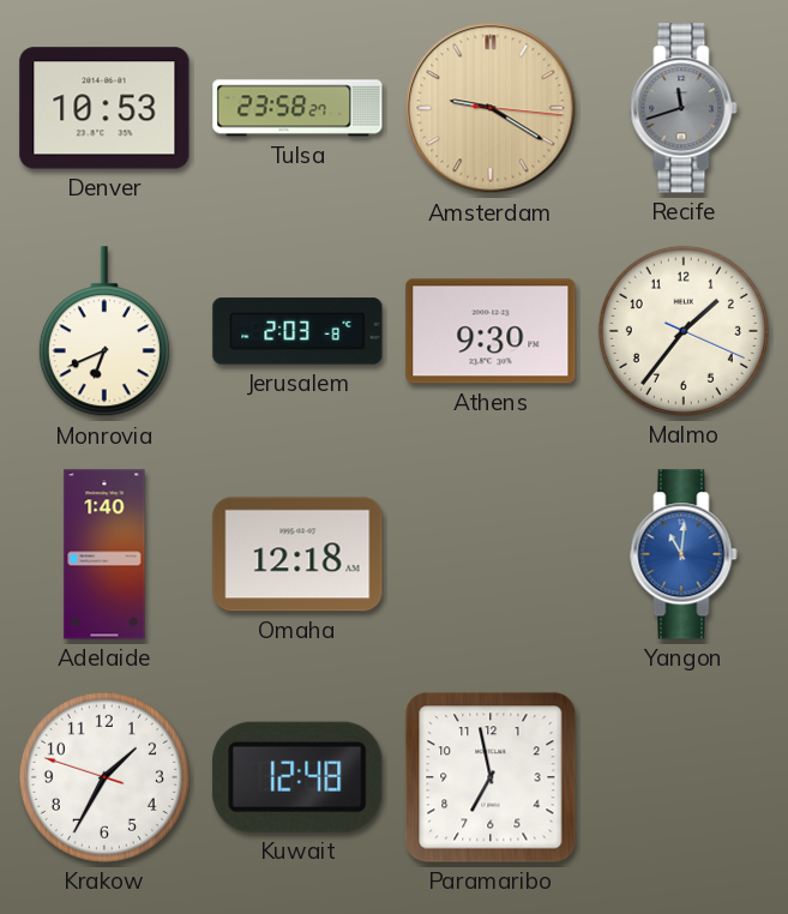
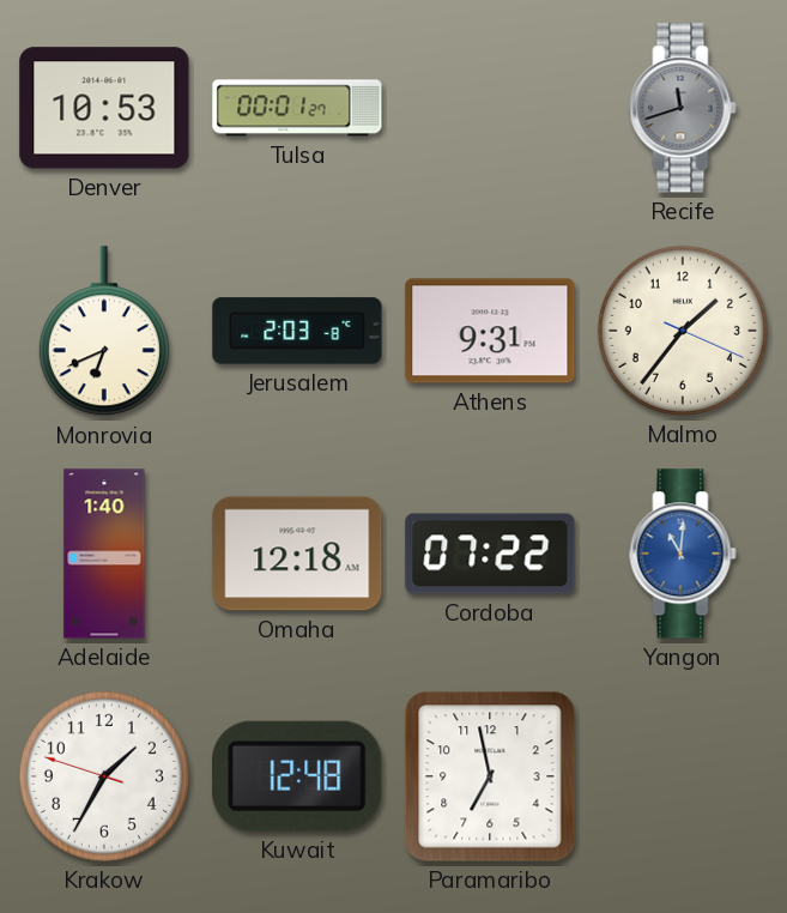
Tulsa: 23:58 -> 00:01 (297, 108)
Amsterdam: 9:20 -> none (491, 108)
Athens: 9:30 -> 9:31 (490, 331)
Cordoba: none -> 07:22 (490, 554)
